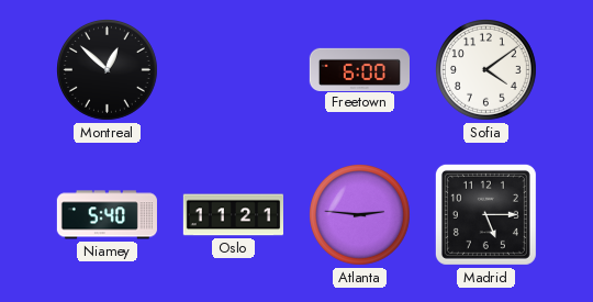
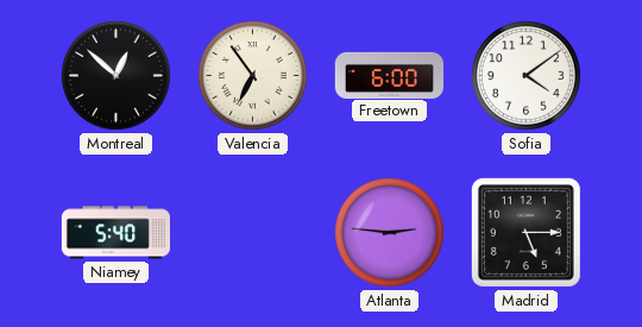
Valencia: none -> 6:54 (253, 76)
Oslo: 11:21 -> none (233, 215)
